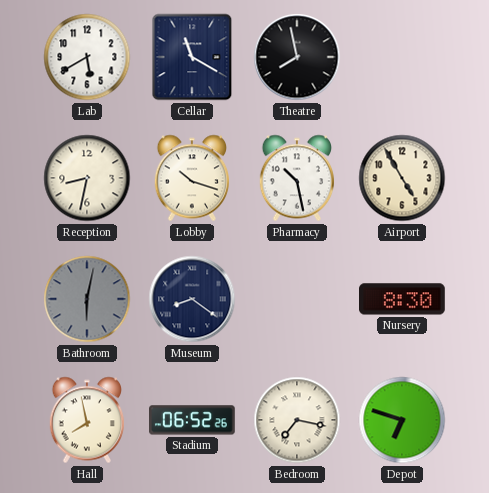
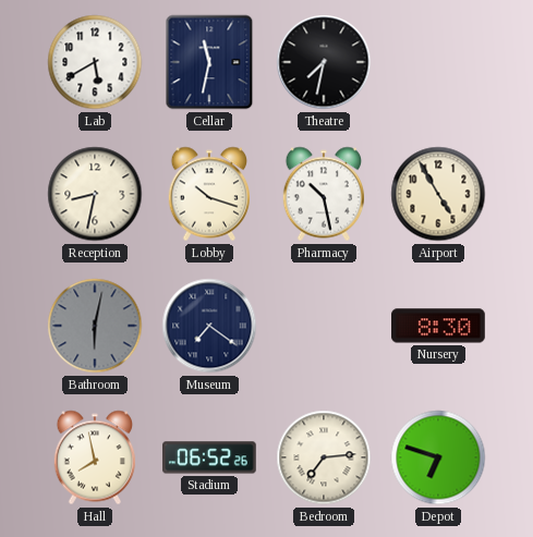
Cellar: 11:20 -> 11:32 (209, 62)
Theatre: 7:58 -> 7:32 (324, 62)
Museum: 8:21 -> 7:21 (209, 326)
Bedroom: 7:17 -> 7:14 (324, 457)
